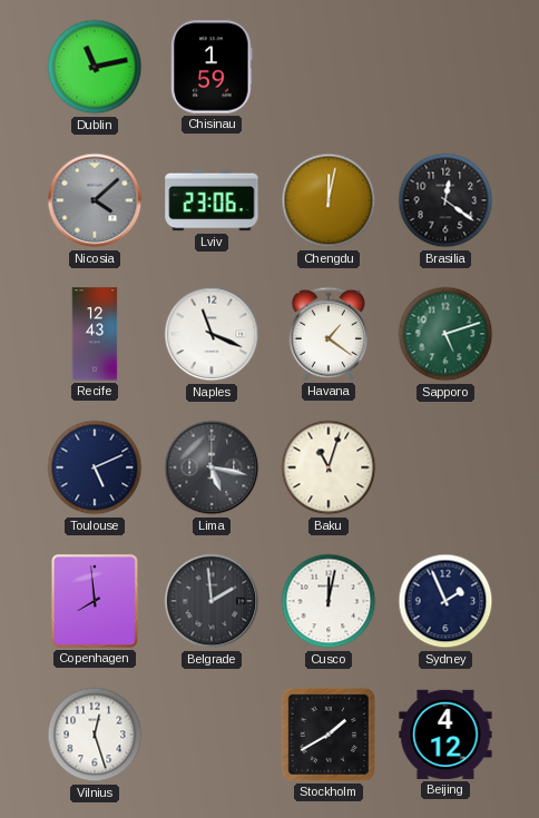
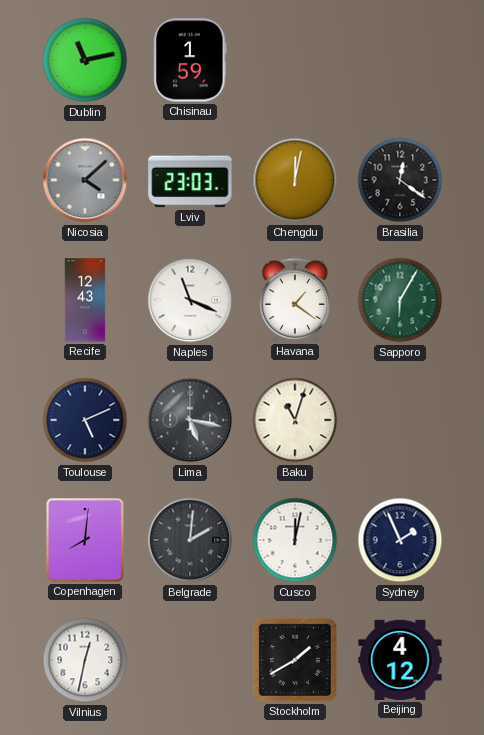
Lviv: 23:06 -> 23:03 (190, 180)
Sapporo: 5:12 -> 6:05 (400, 300)
Copenhagen: 7:59 -> 8:01 (86, 541)
Belgrade: 1:59 -> 2:01 (190, 540)
Vilnius: 12:27 -> 12:32 (85, 660)
